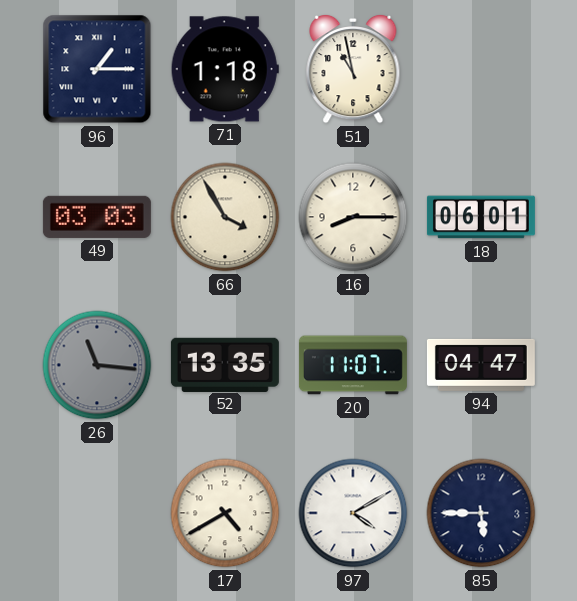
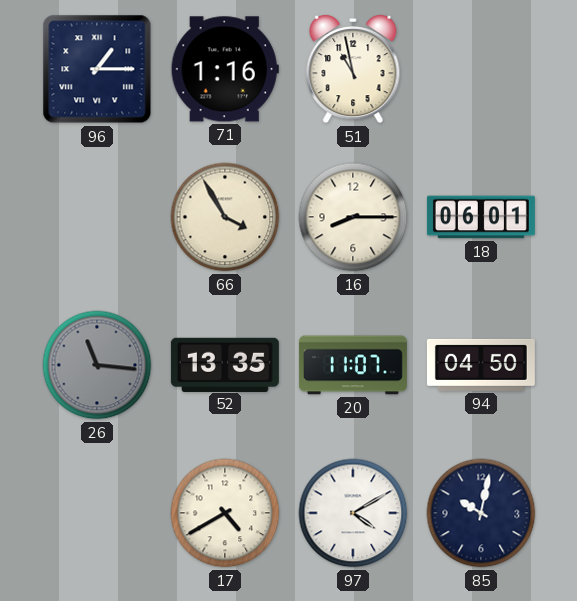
71: 1:18 -> 1:16 (225, 69)
49: 03:03 -> none (97, 217)
94: 04:47 -> 04:50 (481, 365)
85: 5:45 -> 10:02 (481, 513)
